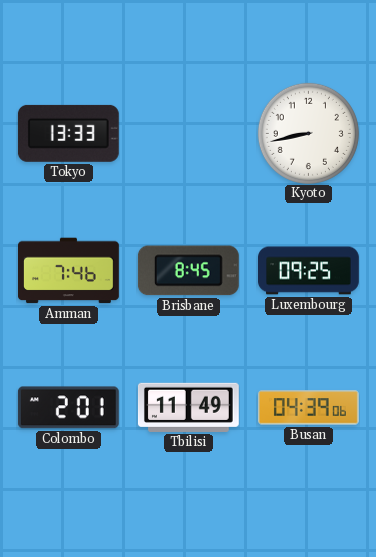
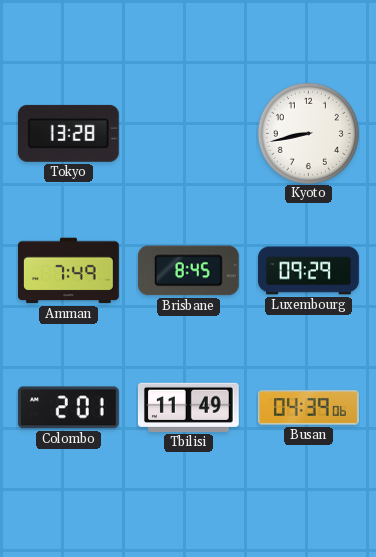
Tokyo: 13:33 -> 13:28 (68, 133)
Amman: 7:46 -> 7:49 (69, 271)
Luxembourg: 09:25 -> 09:29 (309, 271)
